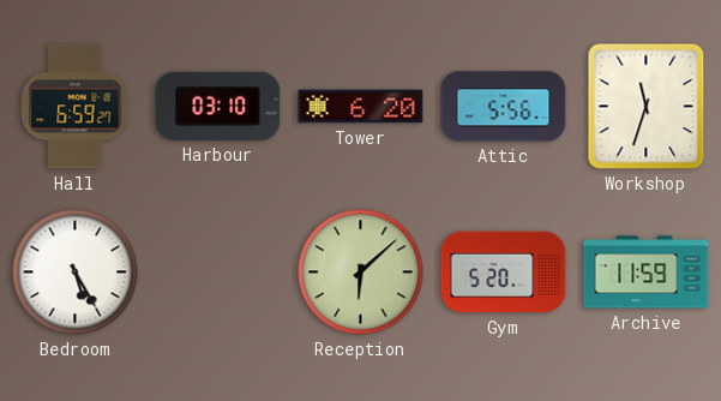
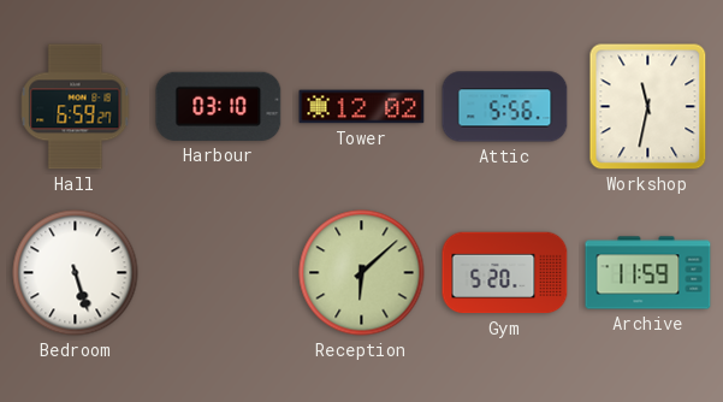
Tower: 6:20 -> 12:02 (362, 107)
Workshop: 11:33 -> 11:32 (648, 107)
Bedroom: 5:25 -> 5:27 (76, 273)
